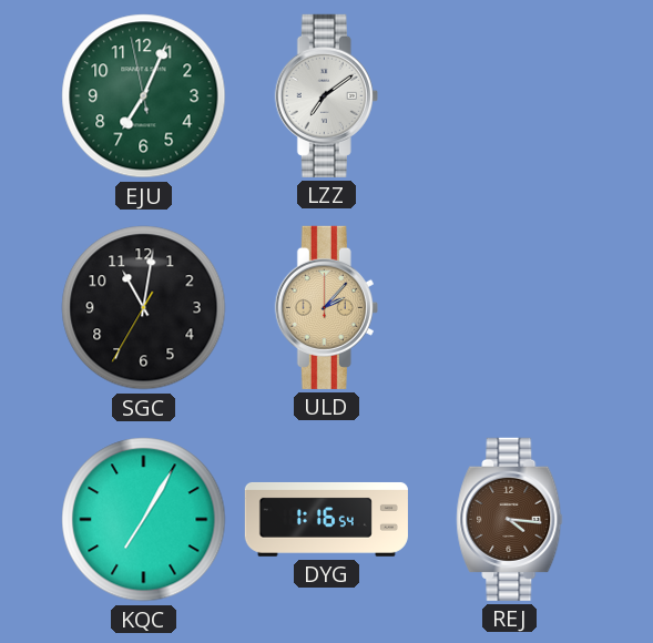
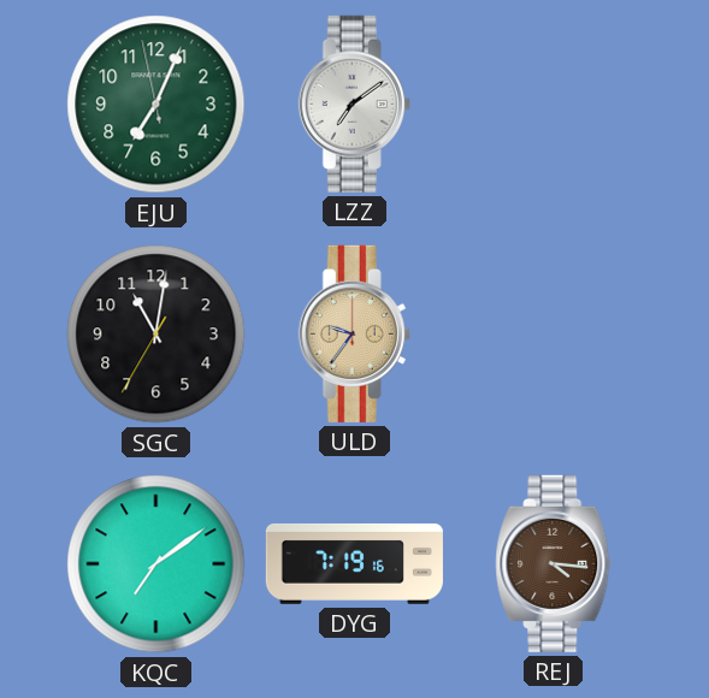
ULD: 2:07 -> 9:36 (354, 333)
KQC: 7:05 -> 7:09 (156, 564)
DYG: 1:16 -> 7:19 (354, 563)
